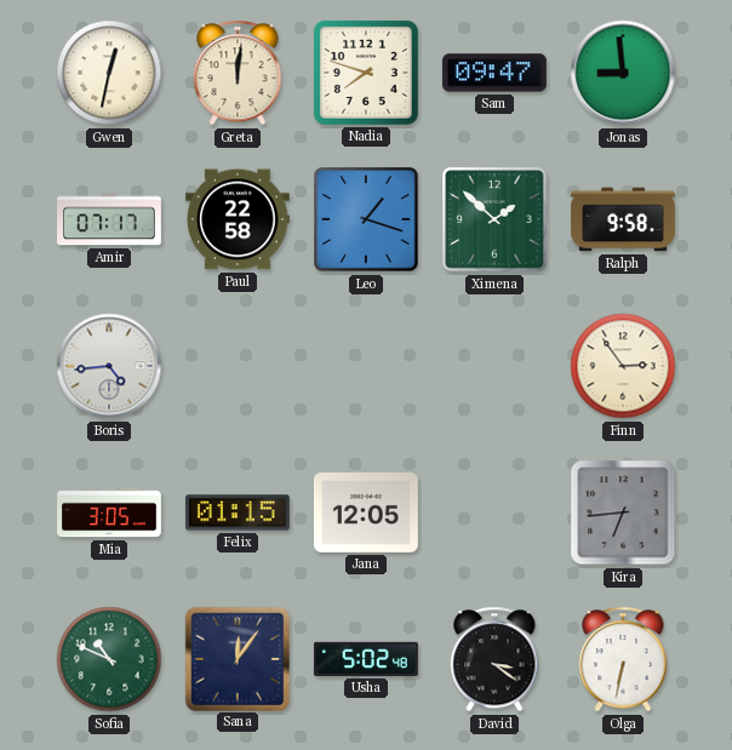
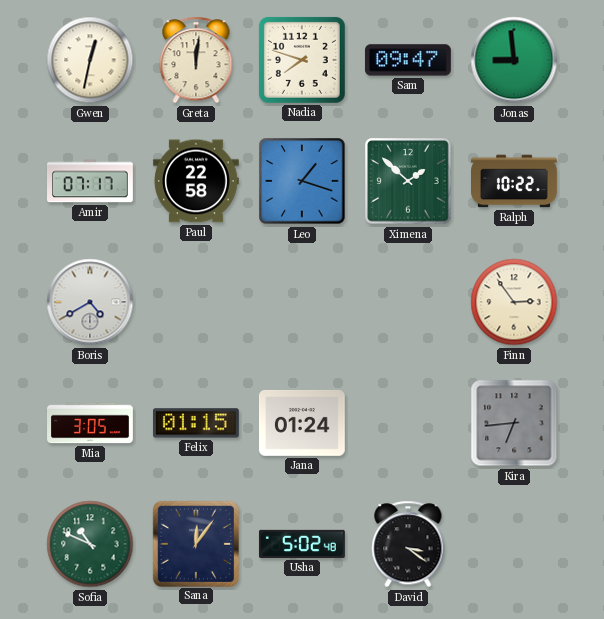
Ralph: 9:58 -> 10:22 (515, 181)
Boris: 4:44 -> 4:40 (90, 302)
Jana: 12:05 -> 01:24 (302, 423)
Olga: 6:32 -> none (623, 659)
